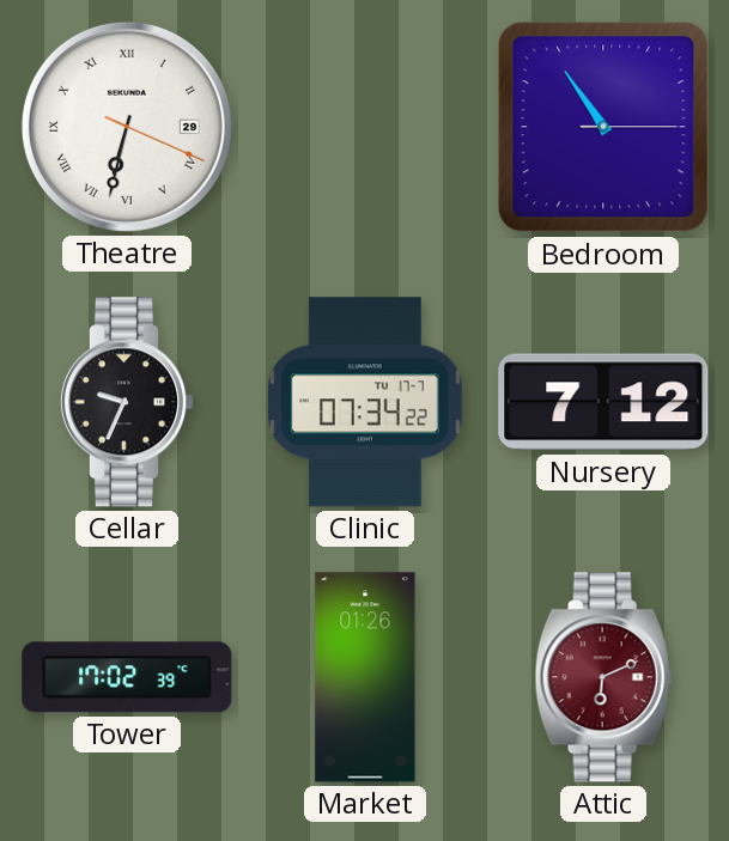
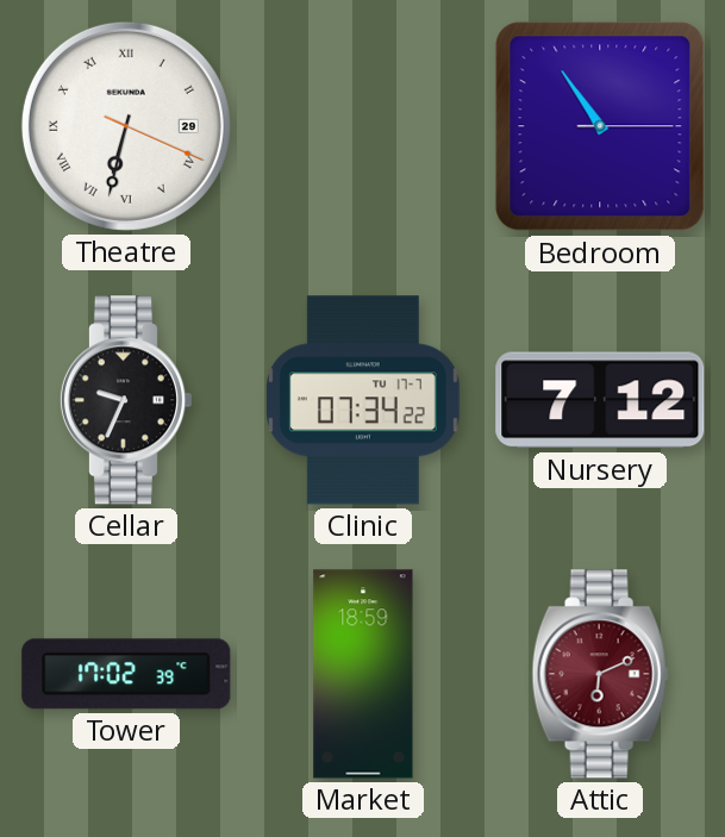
Market: 01:26 -> 18:59 (363, 674)
